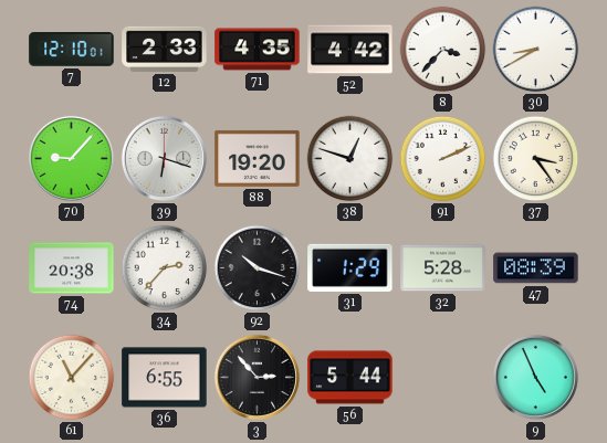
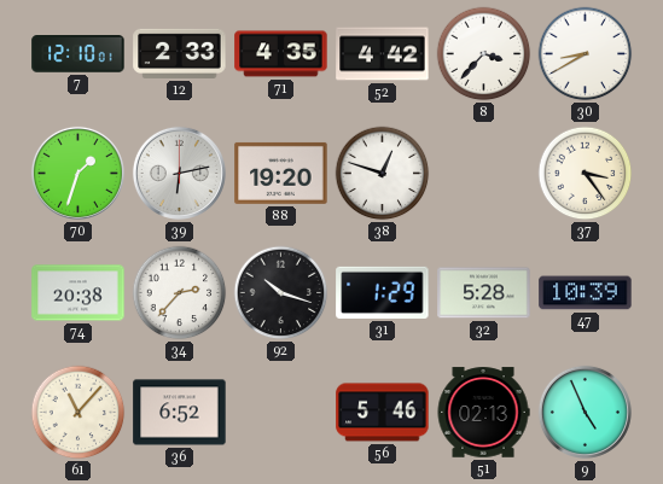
70: 9:07 -> 1:33 (77, 173)
39: 6:18 -> 6:13 (179, 173)
91: 2:11 -> none (443, 159)
47: 08:39 -> 10:39 (586, 293)
36: 6:55 -> 6:52 (180, 413)
3: 2:53 -> none (257, 377)
56: 5:44 -> 5:46 (383, 413)
51: none -> 02:13 (483, 413)
